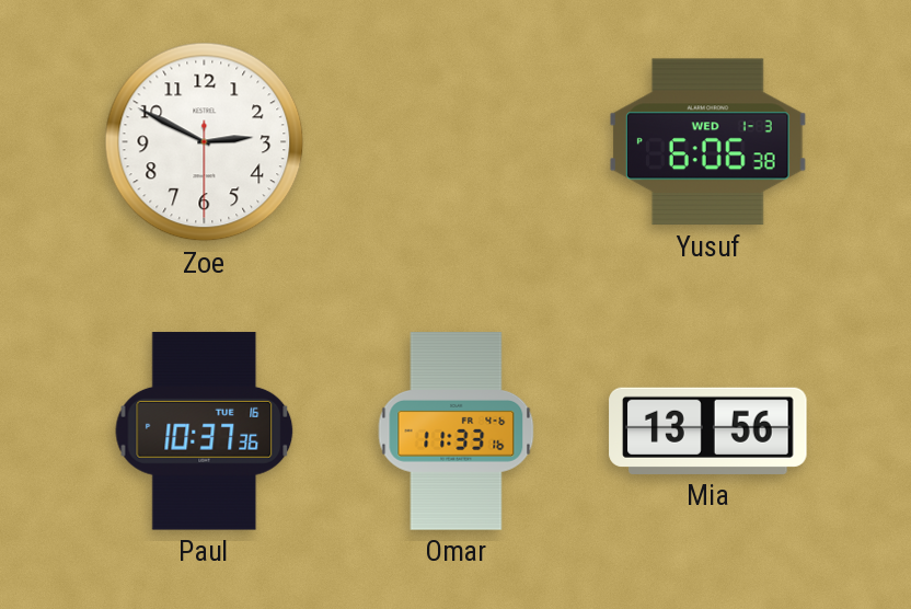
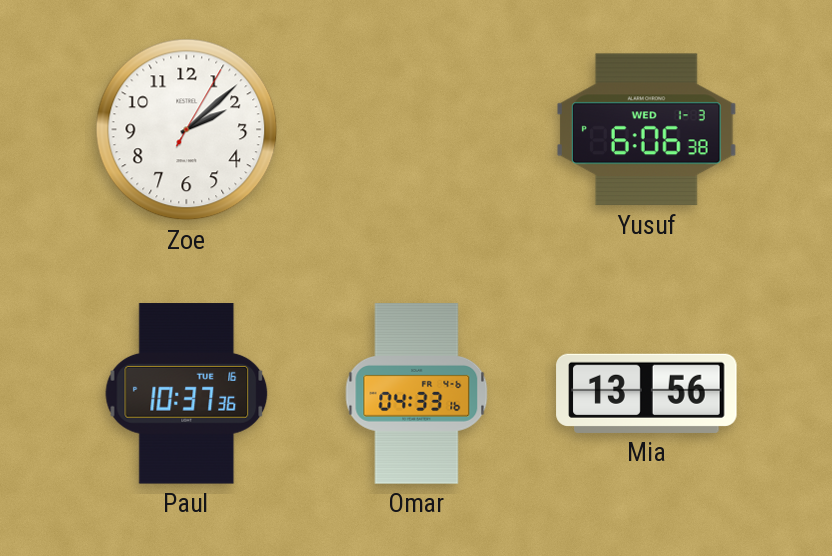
Zoe: 2:49 -> 2:08 (187, 130)
Omar: 11:33 -> 04:33 (417, 394)
